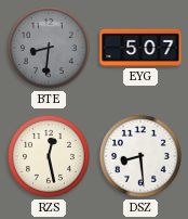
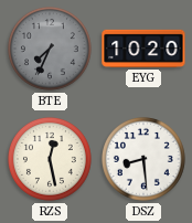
BTE: 8:31 -> 7:34 (50, 49)
EYG: 5:07 -> 10:20 (143, 49)
